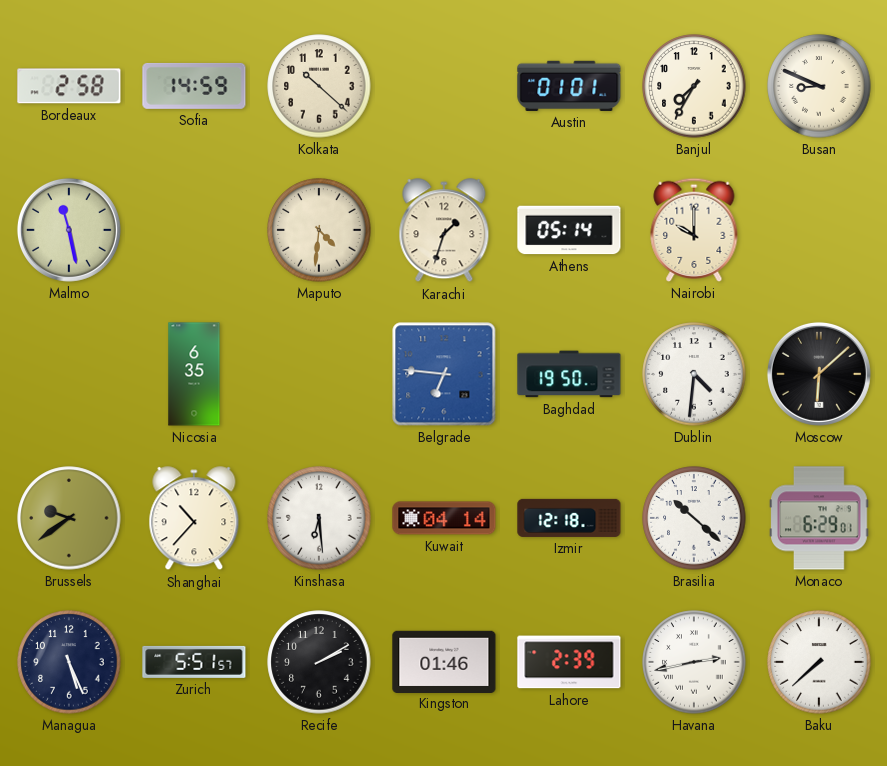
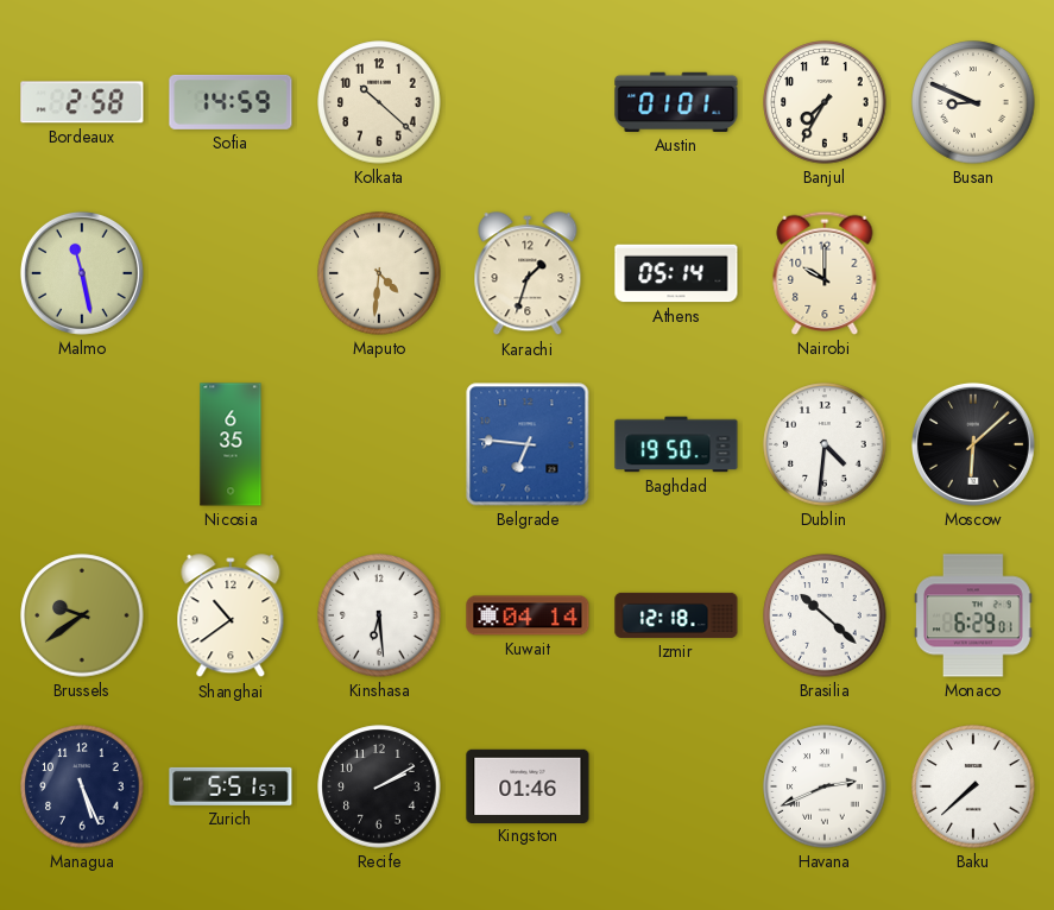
Shanghai: 10:37 -> 10:39 (231, 617)
Lahore: 2:39 -> none (569, 662)
Havana: 2:43 -> 2:41 (825, 786)
